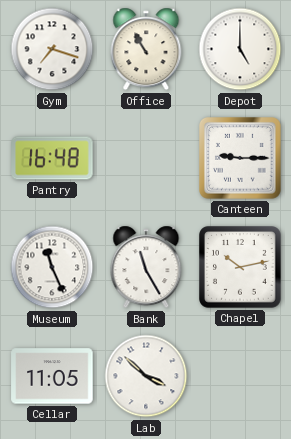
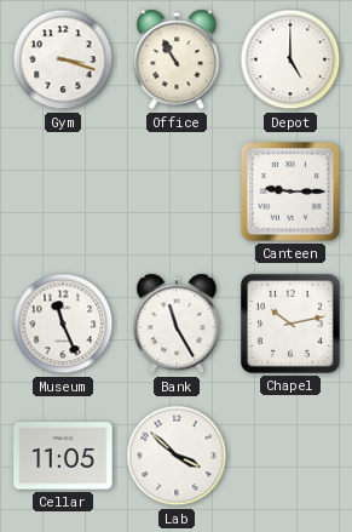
Gym: 7:18 -> 3:18 (63, 59)
Pantry: 16:48 -> none (52, 158)
